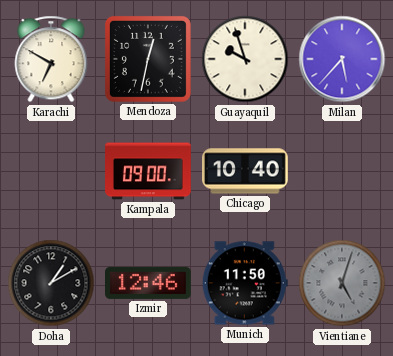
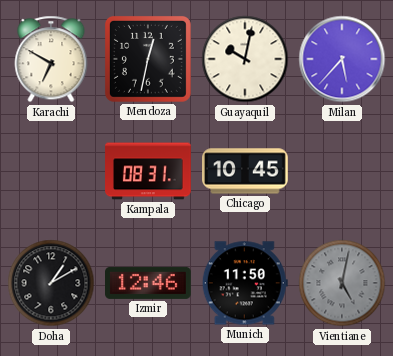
Guayaquil: 9:57 -> 10:02 (245, 59)
Kampala: 09:00 -> 08:31 (148, 171)
Chicago: 10:40 -> 10:45 (246, 171)
Vientiane: 5:03 -> 5:02 (342, 283)
